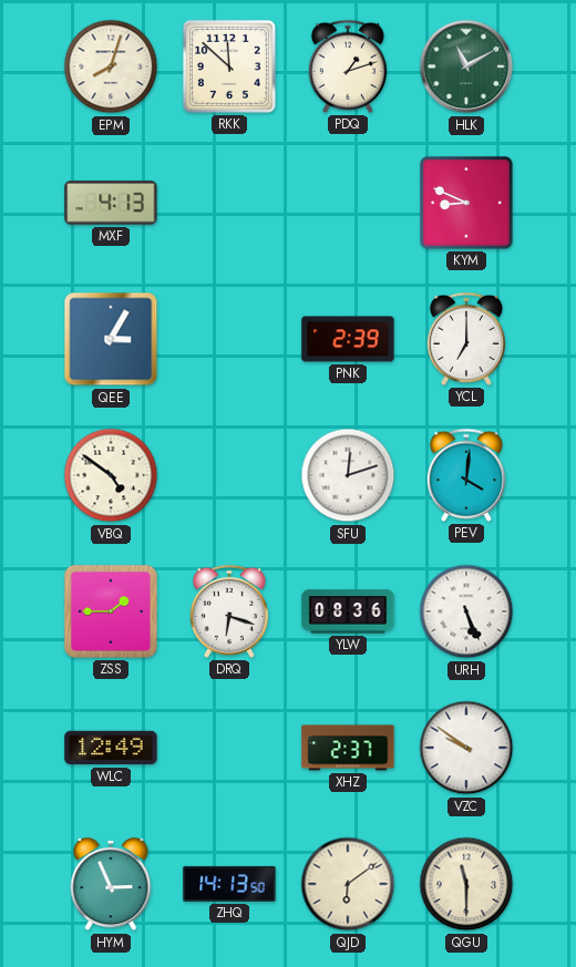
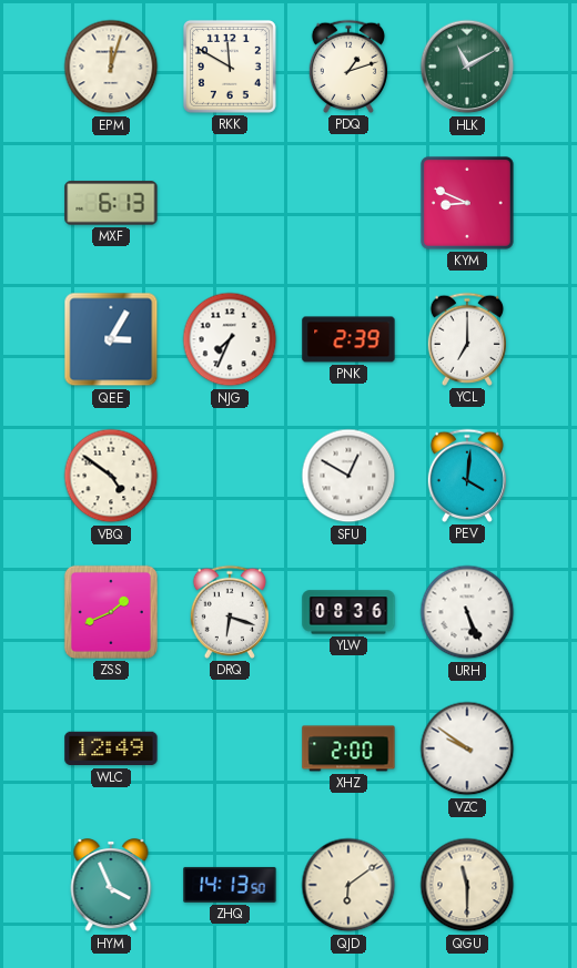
EPM: 8:03 -> 12:03 (111, 67)
RKK: 11:52 -> 11:50 (230, 67)
MXF: 4:13 -> 6:13 (111, 203)
NJG: none -> 7:34 (230, 339)
SFU: 12:12 -> 12:50 (348, 476)
ZSS: 1:45 -> 1:41 (111, 612)
XHZ: 2:37 -> 2:00 (348, 748)
HYM: 2:56 -> 3:56 (111, 886)
